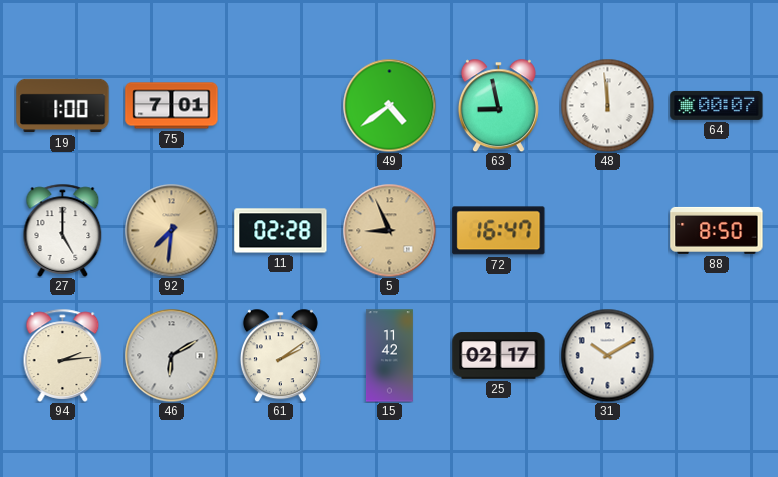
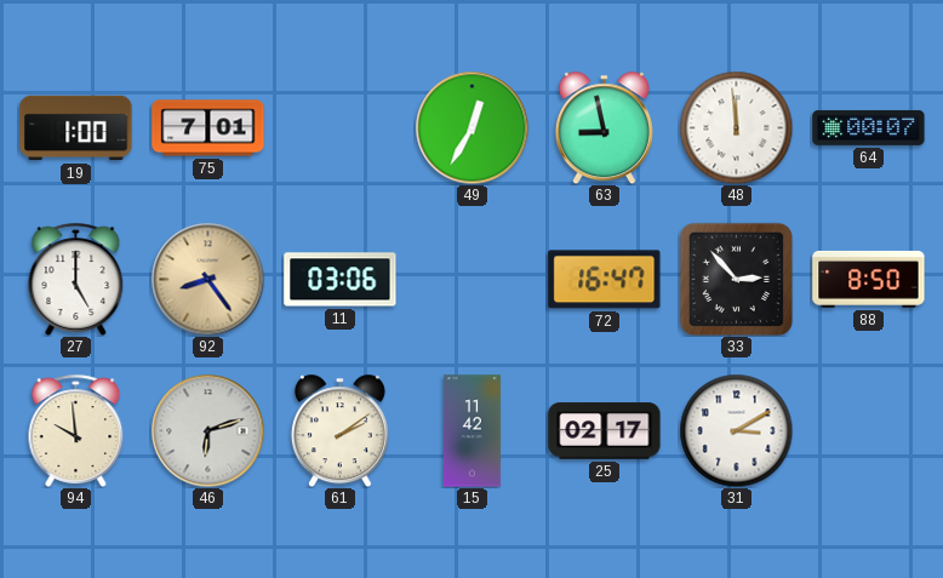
49: 4:39 -> 12:35 (471, 127)
92: 7:31 -> 8:24 (207, 279)
11: 02:28 -> 03:06 (341, 280)
5: 8:56 -> none (389, 230)
33: none -> 2:53 (736, 279)
94: 2:14 -> 9:59 (76, 430)
46: 6:10 -> 6:12 (207, 430)
31: 10:10 -> 3:10 (736, 430)
